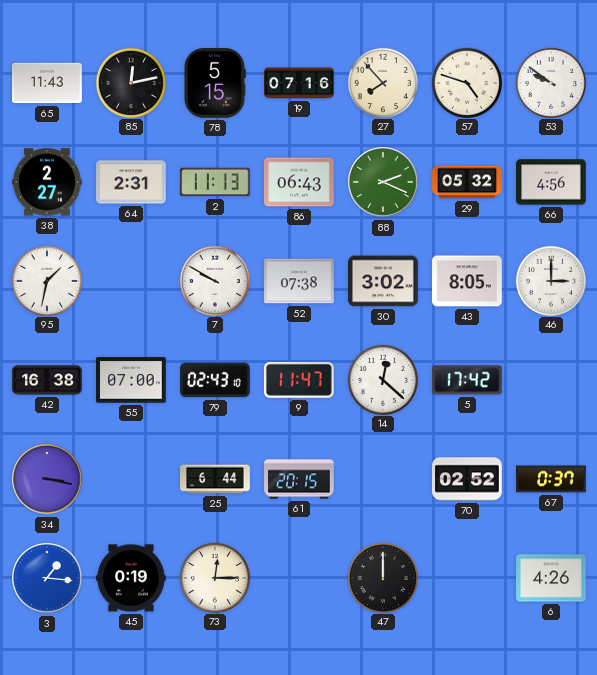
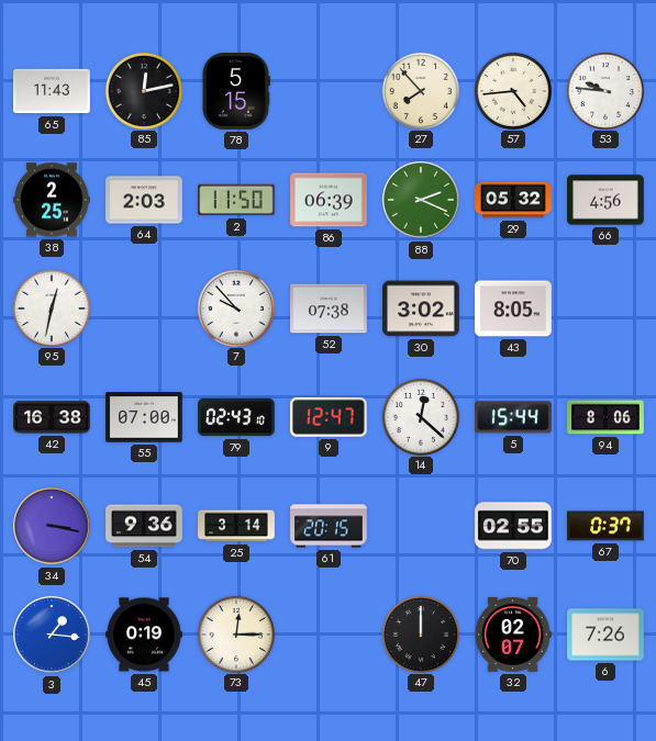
19: 07:16 -> none (299, 83)
57: 4:48 -> 4:44 (512, 90)
53: 9:51 -> 9:46 (604, 90)
38: 2:27 -> 2:25 (52, 200)
64: 2:31 -> 2:03 (144, 200)
2: 11:13 -> 11:50 (236, 200)
86: 06:43 -> 06:39 (329, 200)
95: 1:32 -> 12:32 (51, 307)
7: 9:50 -> 9:53 (235, 307)
46: 3:00 -> none (550, 280)
9: 11:47 -> 12:47 (329, 417)
5: 17:42 -> 15:44 (514, 417)
94: none -> 8:06 (605, 417)
54: none -> 9:36 (144, 526)
25: 6:44 -> 3:14 (236, 526)
70: 02:52 -> 02:55 (513, 526)
32: none -> 02:07 (513, 635)
6: 4:26 -> 7:26 (605, 635)
